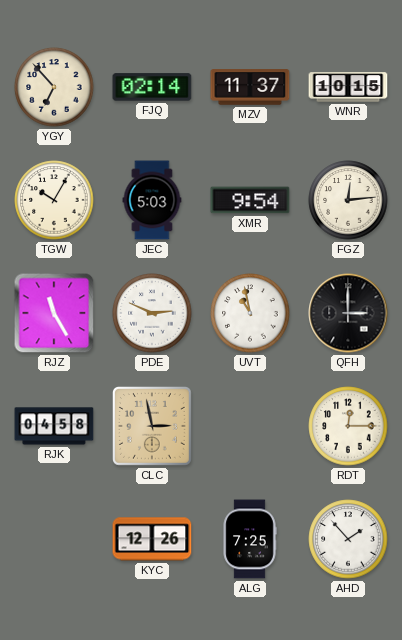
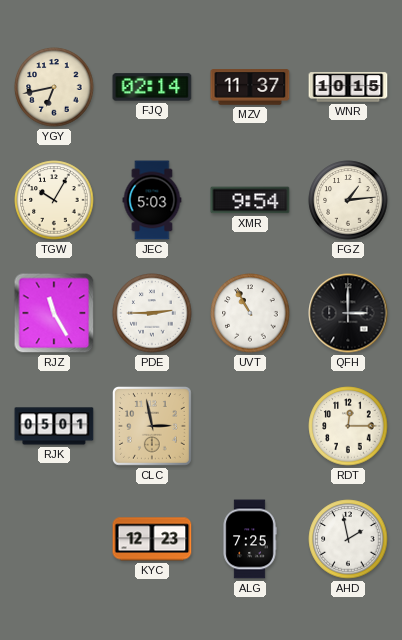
YGY: 6:53 -> 6:43 (54, 87)
FGZ: 12:14 -> 1:14 (348, 200)
PDE: 2:49 -> 2:45 (152, 313)
UVT: 10:58 -> 10:55 (250, 313)
RJK: 04:58 -> 05:01 (54, 426)
KYC: 12:26 -> 12:23 (152, 539)
AHD: 1:53 -> 1:58 (348, 539)
